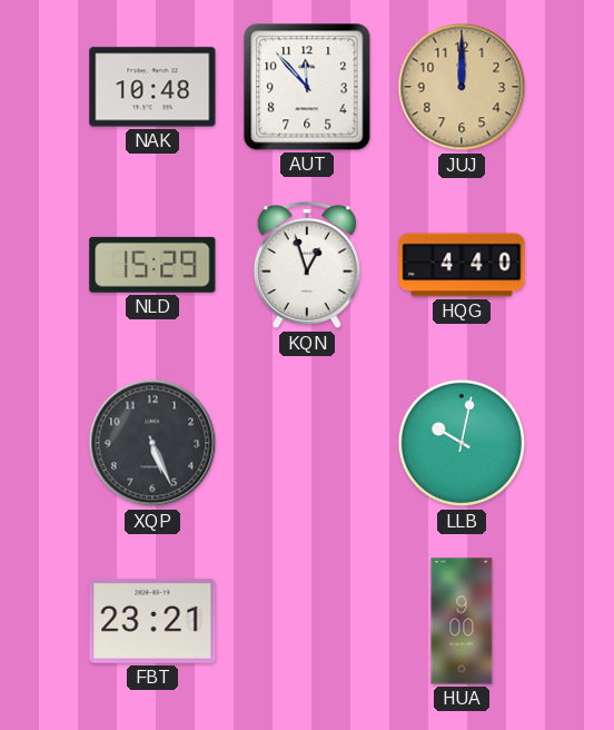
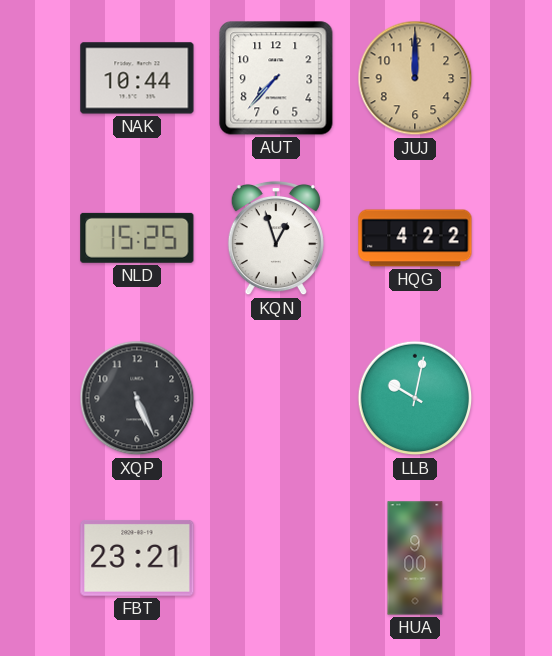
NAK: 10:48 -> 10:44 (137, 78)
AUT: 11:53 -> 7:37 (276, 78)
NLD: 15:29 -> 15:25 (137, 238)
HQG: 4:40 -> 4:22 (415, 238)
